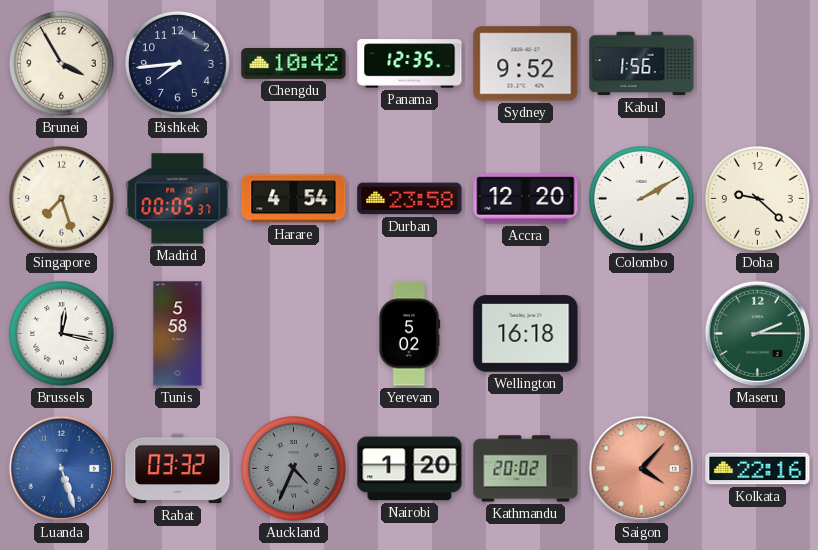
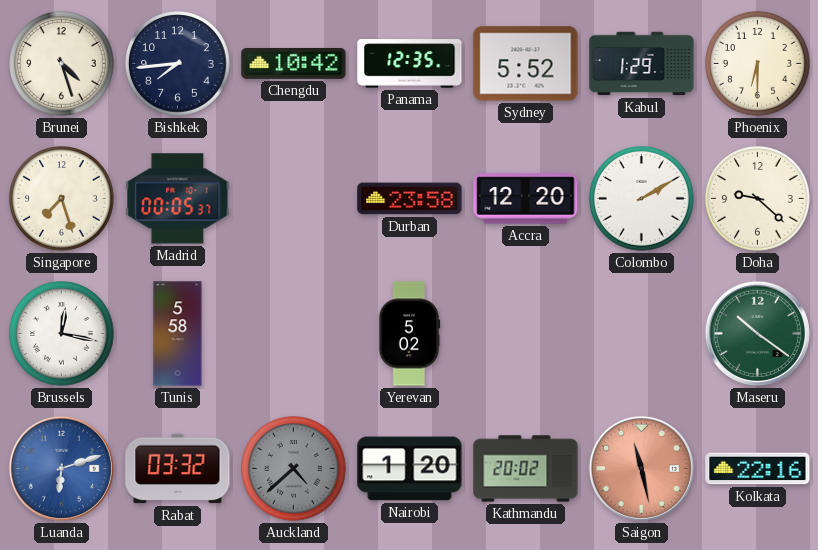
Brunei: 3:55 -> 4:27 (62, 64)
Sydney: 9:52 -> 5:52 (526, 64)
Kabul: 1:56 -> 1:29 (642, 64)
Phoenix: none -> 6:30 (758, 64)
Harare: 4:54 -> none (294, 199)
Wellington: 16:18 -> none (526, 334)
Maseru: 2:15 -> 10:21 (757, 333)
Luanda: 5:27 -> 6:12 (61, 468)
Auckland: 4:34 -> 4:38 (294, 469)
Saigon: 4:07 -> 11:28 (641, 468)
